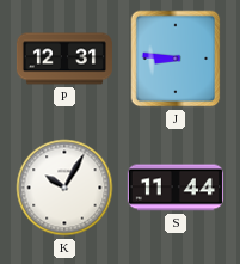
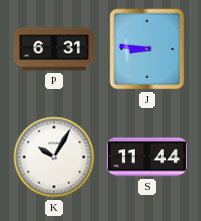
P: 12:31 -> 6:31 (54, 49)
